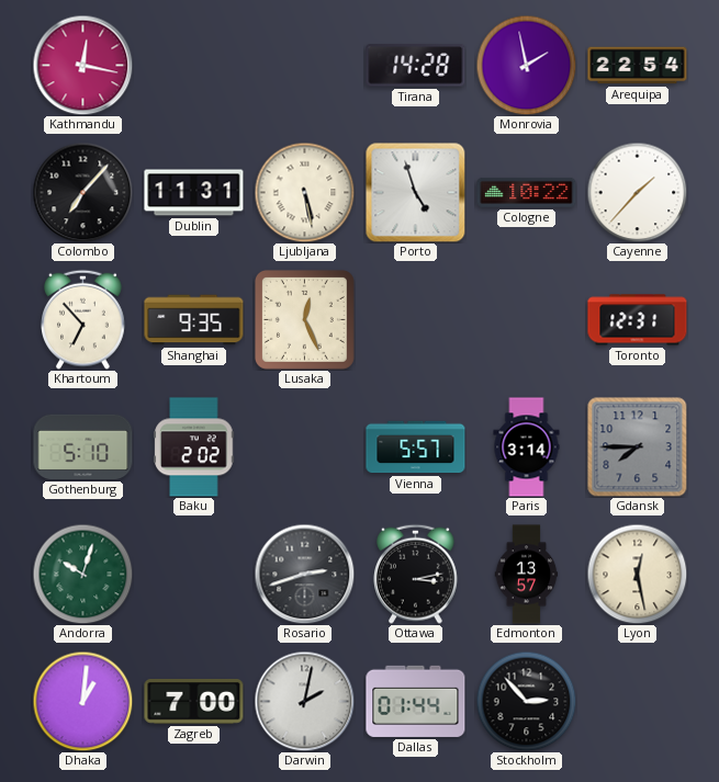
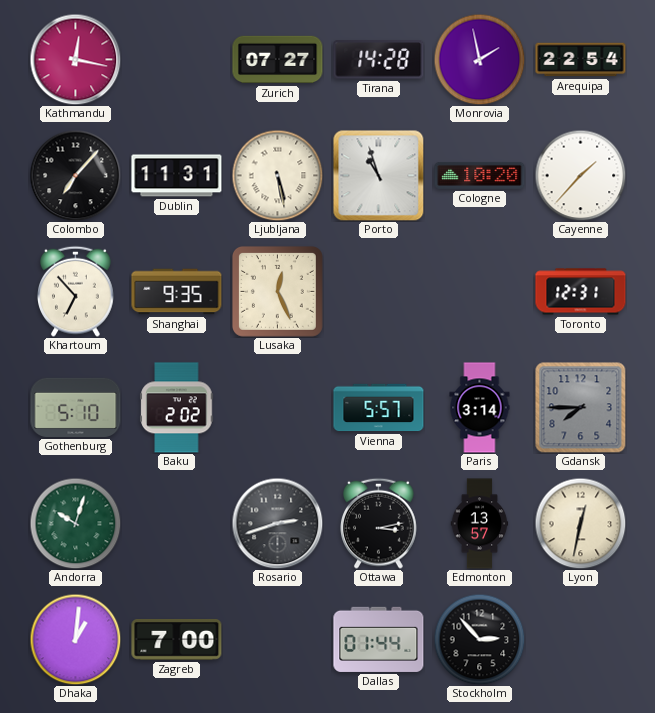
Zurich: none -> 07:27 (278, 60)
Porto: 4:57 -> 10:57 (378, 175)
Cologne: 10:22 -> 10:20 (480, 175)
Lyon: 12:28 -> 12:32 (580, 523)
Darwin: 2:02 -> none (304, 701)
